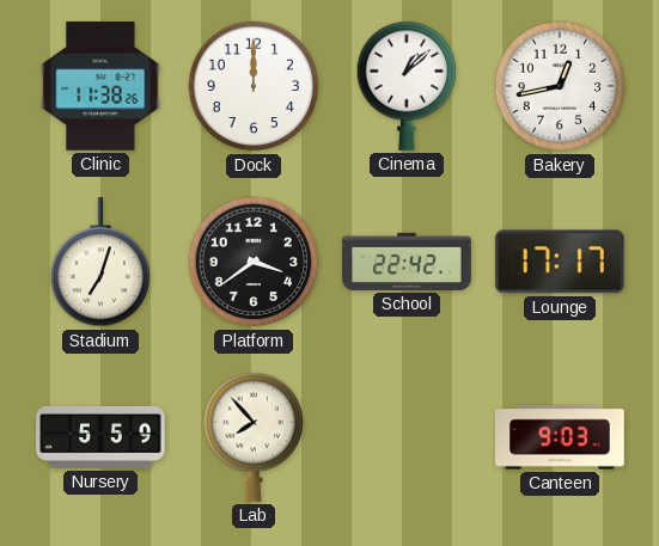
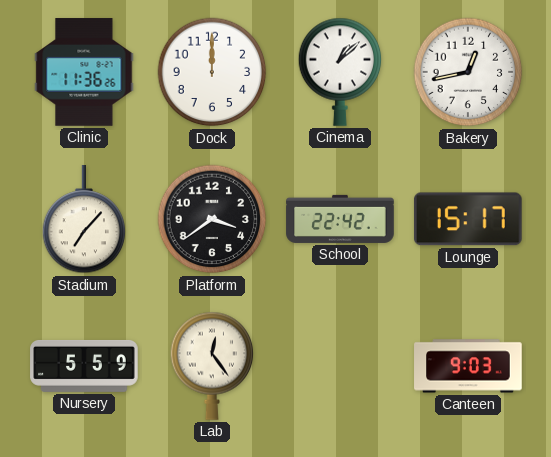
Clinic: 11:38 -> 11:36 (84, 72)
Stadium: 7:03 -> 7:07 (84, 220)
Lounge: 17:17 -> 15:17 (468, 219)
Lab: 7:53 -> 12:24 (212, 366)
